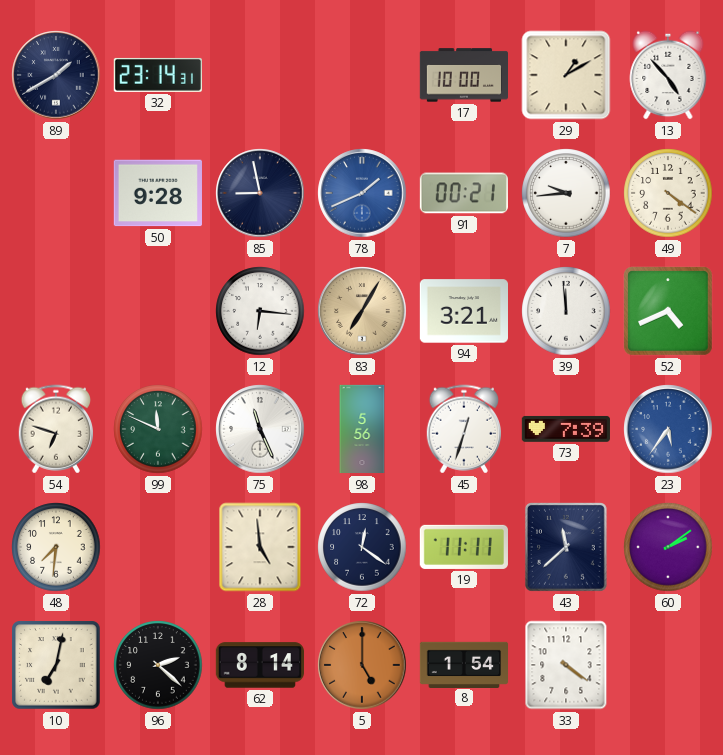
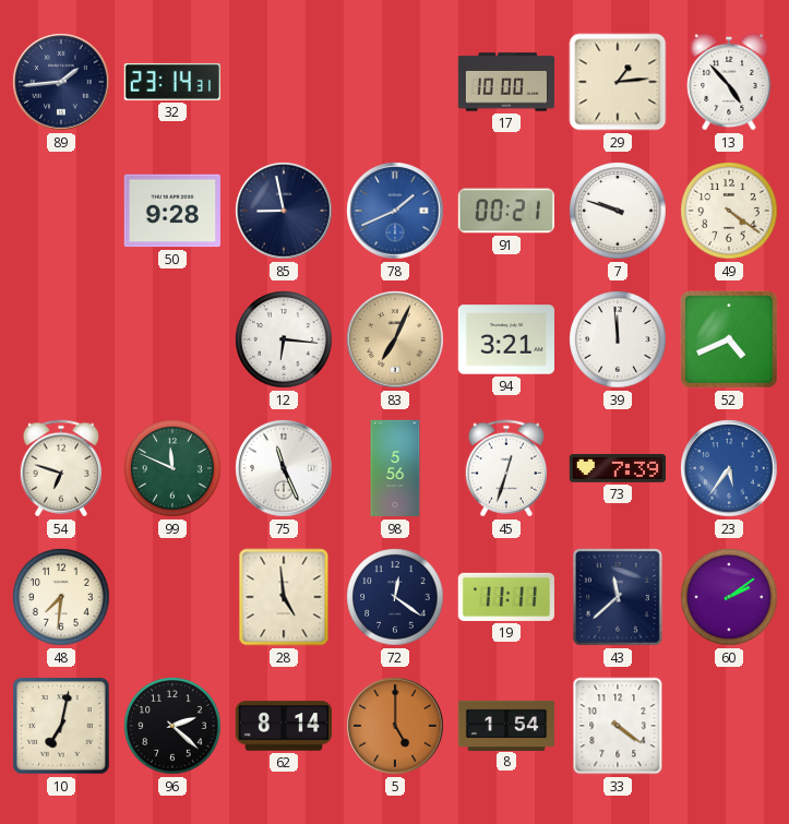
89: 1:40 -> 1:44 (61, 82)
29: 1:10 -> 1:14 (618, 82)
7: 9:44 -> 9:48 (618, 211)
83: 7:05 -> 7:04 (395, 339)
